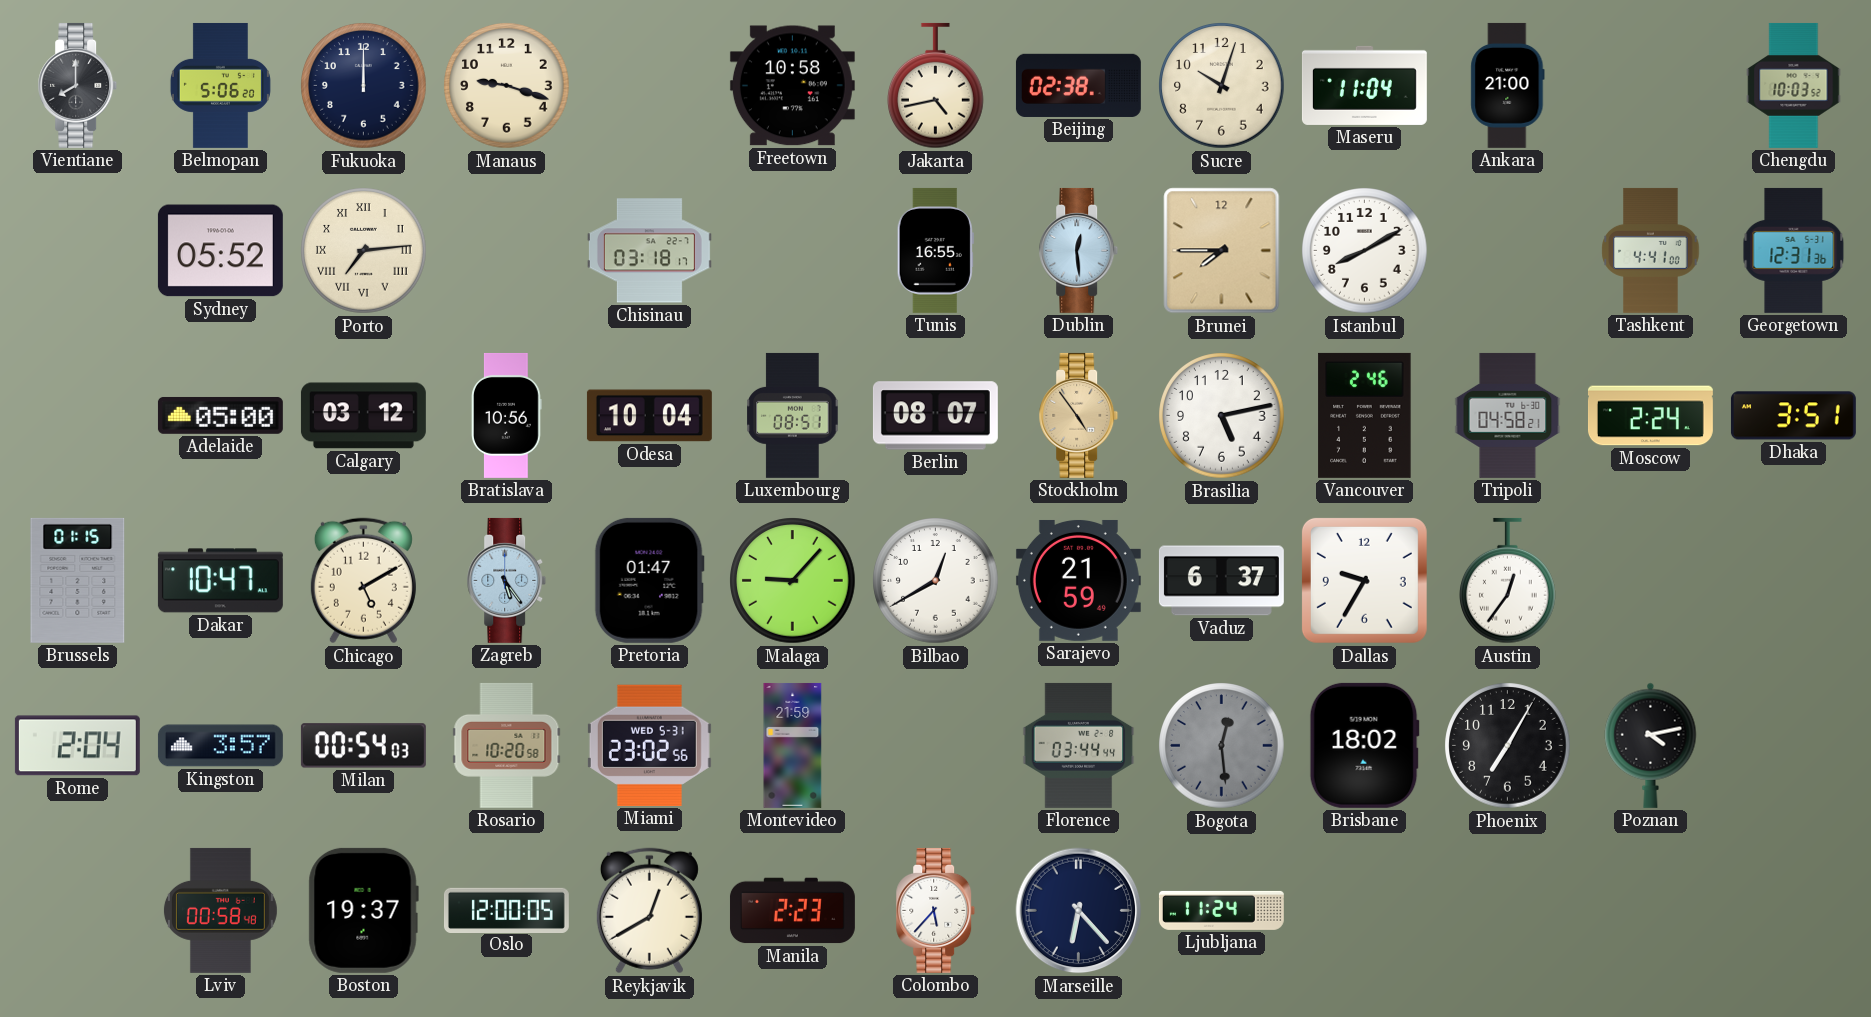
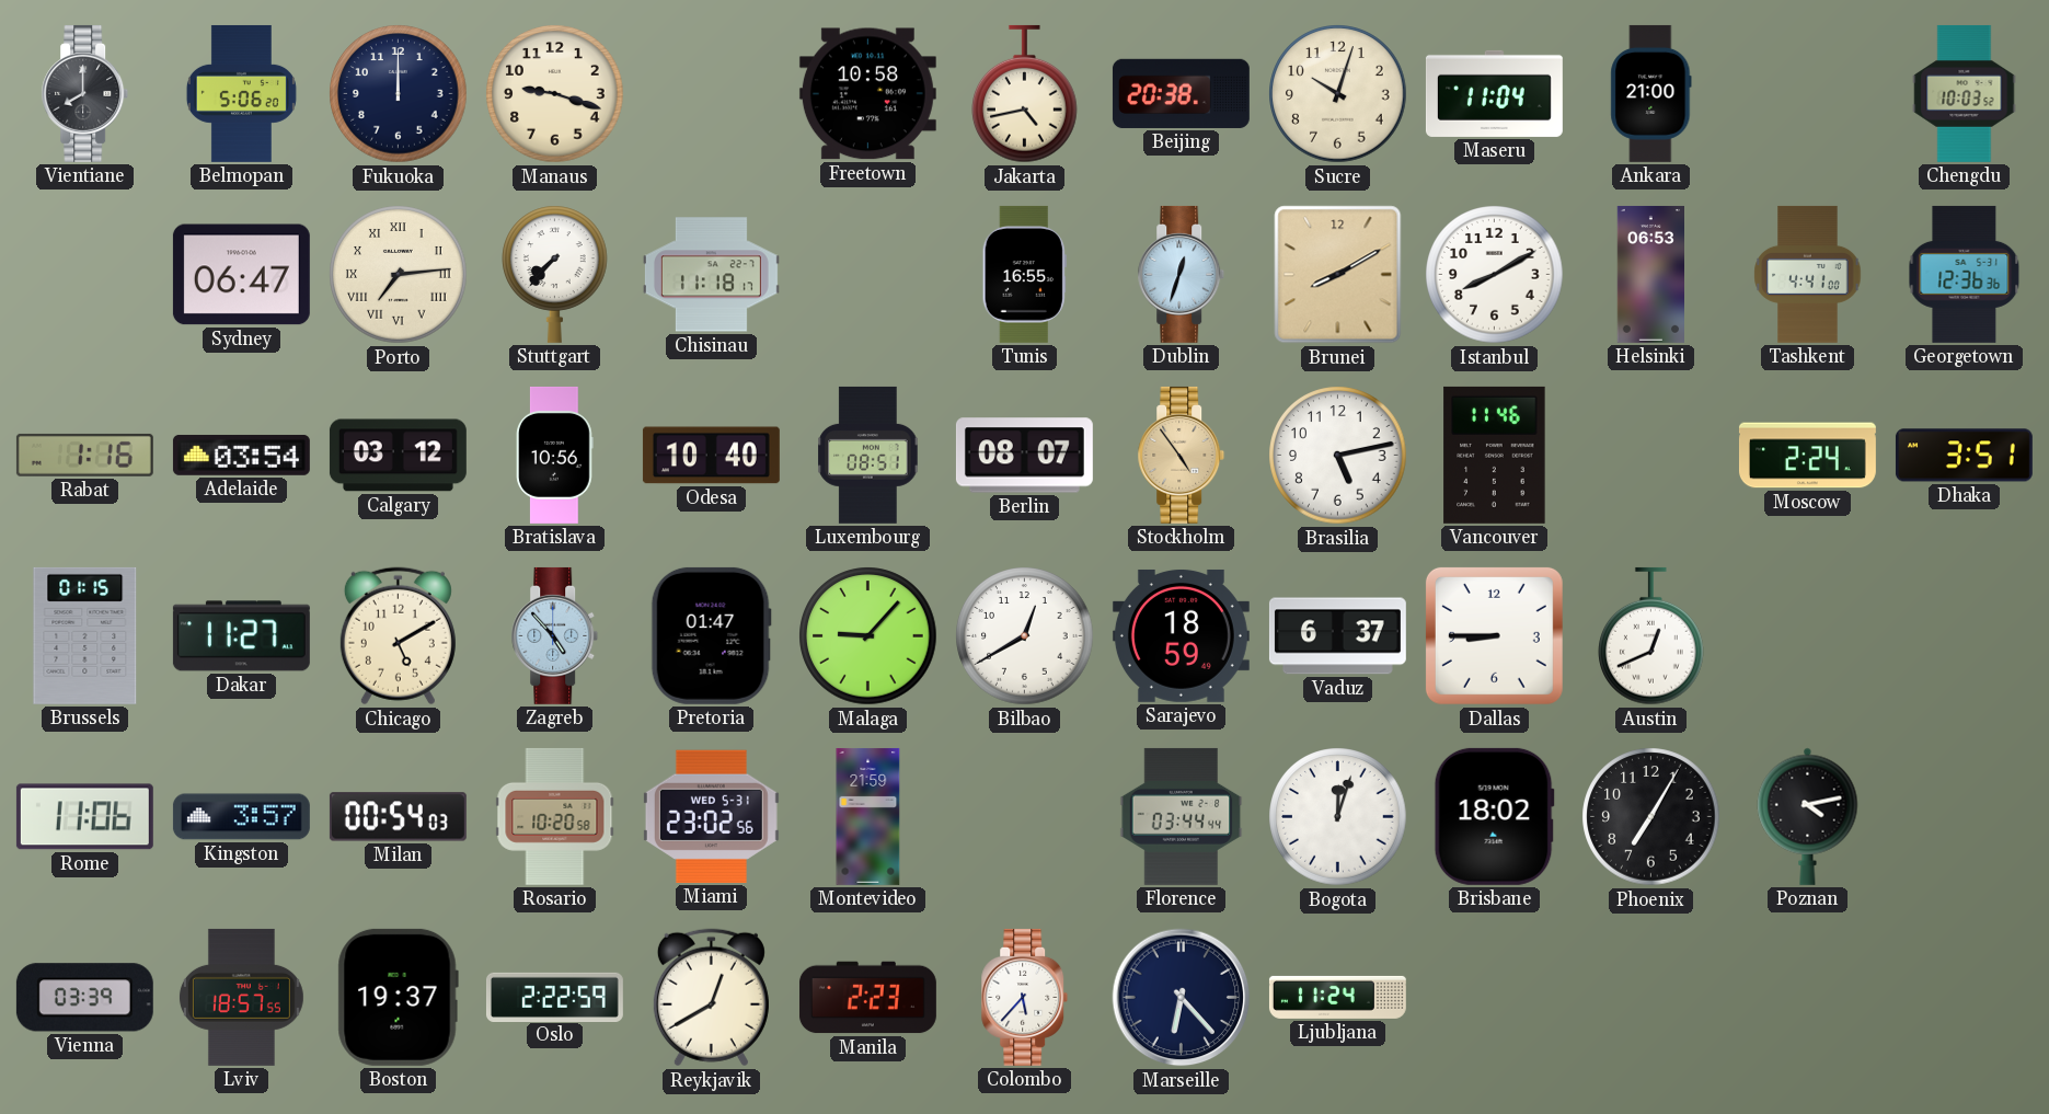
Beijing: 02:38 -> 20:38 (1181, 93)
Sydney: 05:52 -> 06:47 (241, 275)
Stuttgart: none -> 7:37 (555, 274)
Chisinau: 03:18 -> 11:18 (711, 275)
Dublin: 12:29 -> 12:33 (1182, 274)
Brunei: 7:45 -> 8:10 (1338, 275)
Helsinki: none -> 06:53 (1650, 274)
Georgetown: 12:31 -> 12:36 (1965, 274)
Rabat: none -> 1:16 (84, 455)
Adelaide: 05:00 -> 03:54 (241, 455)
Odesa: 10:04 -> 10:40 (711, 456)
Vancouver: 2:46 -> 11:46 (1495, 455)
Tripoli: 04:58 -> none (1508, 415)
Dakar: 10:47 -> 11:27 (241, 636)
Zagreb: 5:24 -> 4:53 (555, 635)
Sarajevo: 21:59 -> 18:59 (1181, 635)
Dallas: 9:35 -> 8:45 (1494, 635)
Austin: 12:36 -> 12:41 (1651, 636)
Rome: 2:04 -> 11:06 (84, 817)
Bogota: 12:29 -> 12:03 (1338, 817)
Bogota dial: grey -> white (1338, 817)
Vienna: none -> 03:39 (84, 998)
Lviv: 00:58 -> 18:57 (241, 997)
Oslo: 12:00 -> 2:22 (554, 997)
